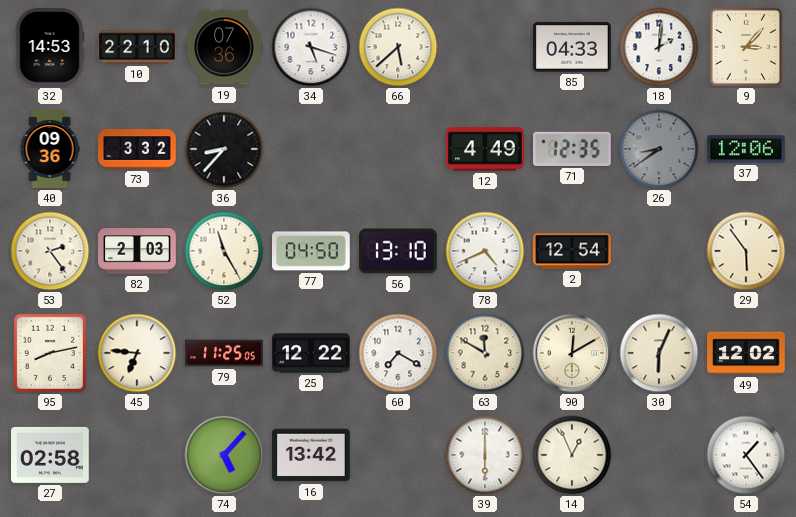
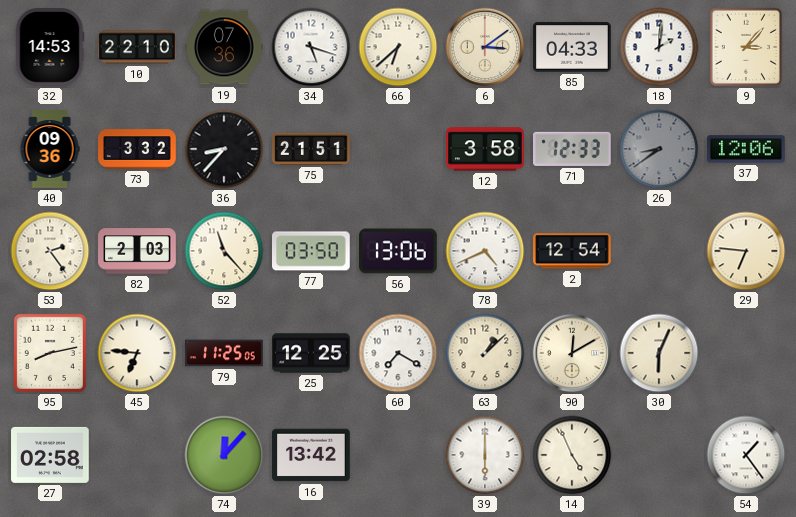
66: 5:38 -> 6:38 (398, 47)
6: none -> 3:09 (485, 47)
75: none -> 21:51 (311, 149)
12: 4:49 -> 3:58 (485, 149)
71: 12:35 -> 12:33 (572, 149)
52: 11:25 -> 11:23 (224, 251)
77: 04:50 -> 03:50 (312, 251)
56: 13:10 -> 13:06 (398, 251)
29: 5:54 -> 6:46 (746, 251)
25: 12:22 -> 12:25 (311, 353)
63: 11:50 -> 1:08 (485, 353)
49: 12:02 -> none (746, 353)
74: 5:07 -> 12:07 (224, 455)
14: 12:56 -> 4:56 (572, 455)
